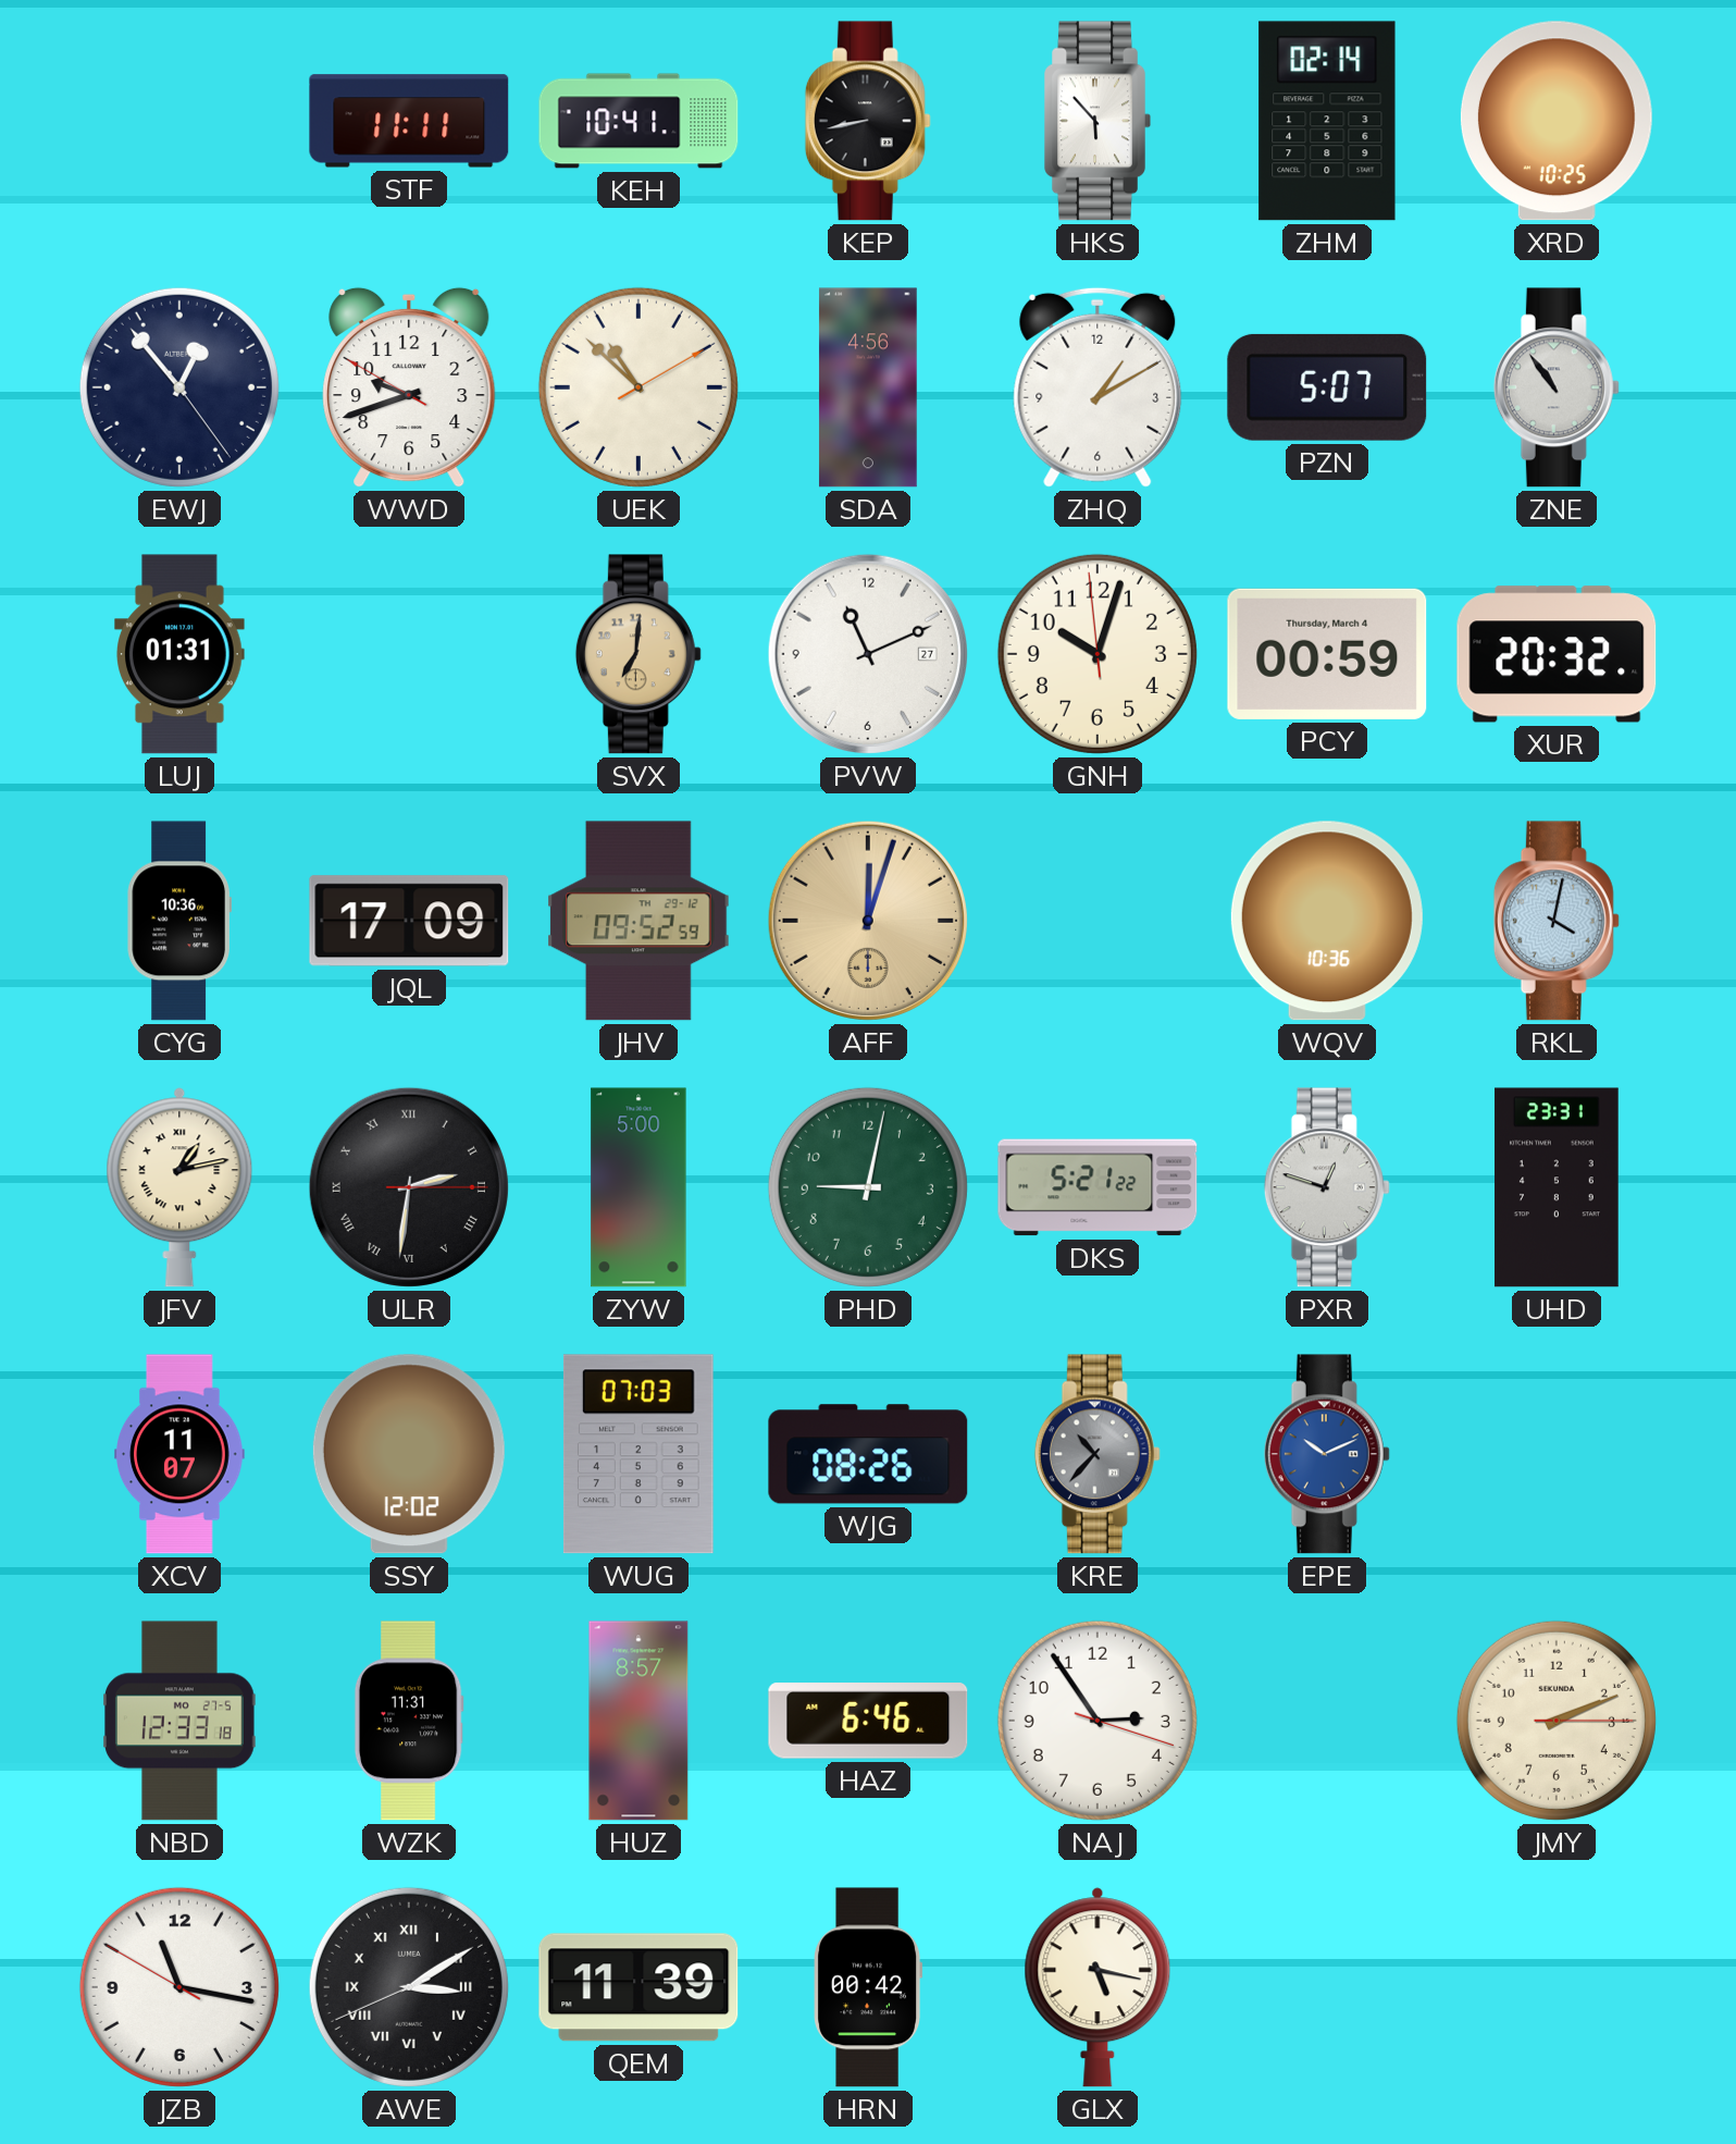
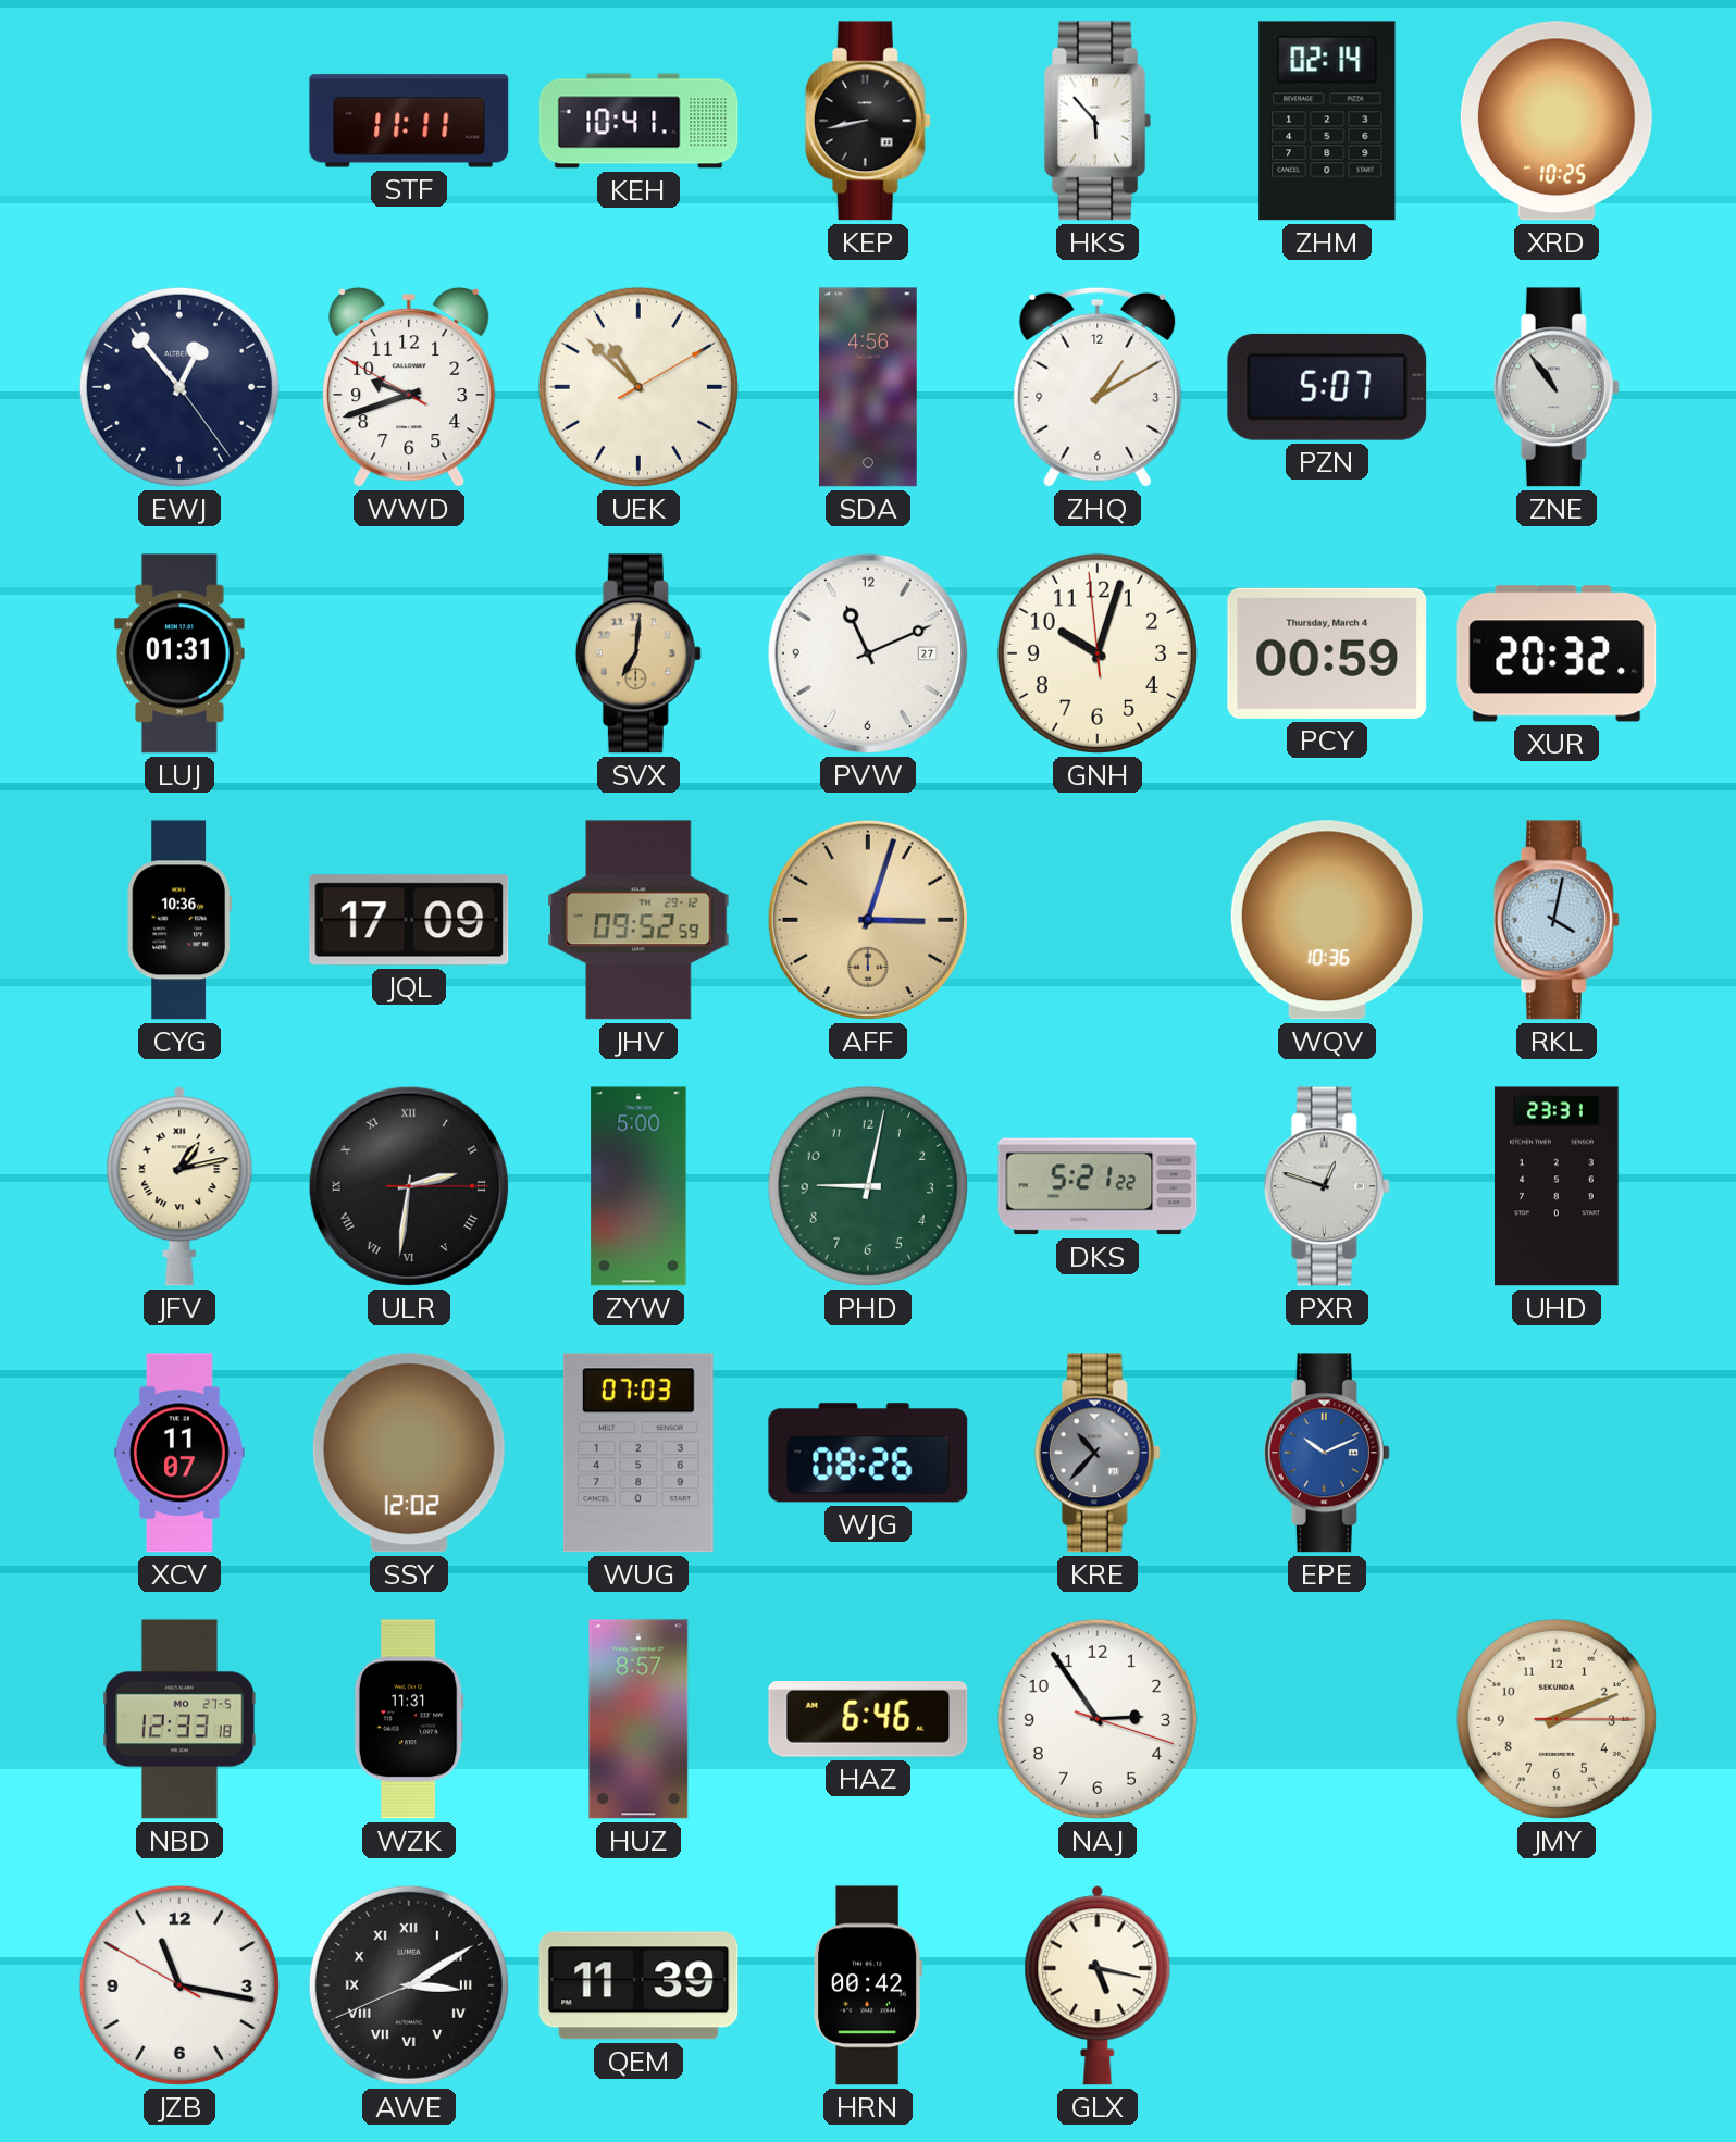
AFF: 12:03 -> 3:03 (868, 920)
